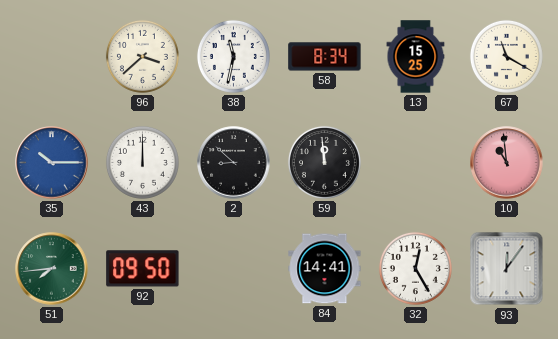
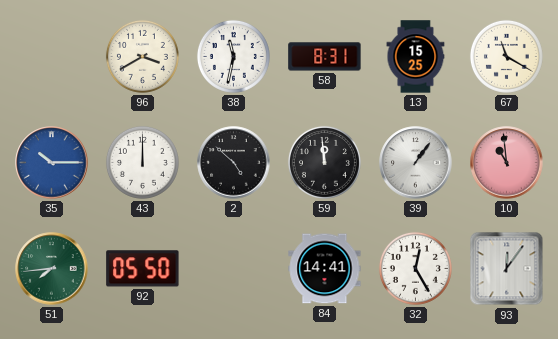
96: 3:38 -> 3:40 (142, 56)
58: 8:34 -> 8:31 (325, 57)
2: 8:52 -> 4:52 (234, 163)
39: none -> 1:06 (416, 163)
92: 09:50 -> 05:50 (143, 269)
